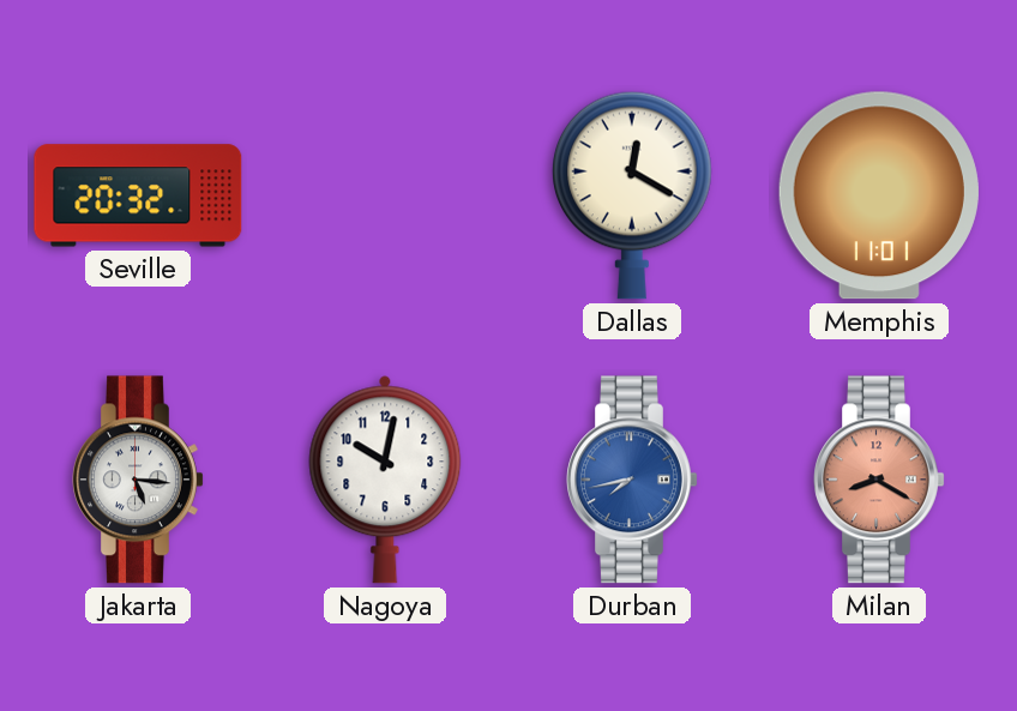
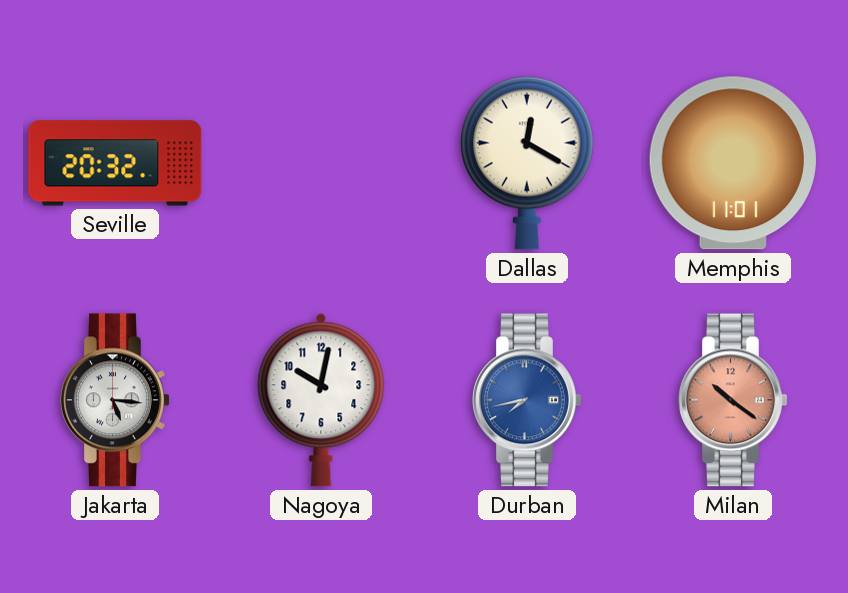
Milan: 8:20 -> 10:21 (733, 400)
